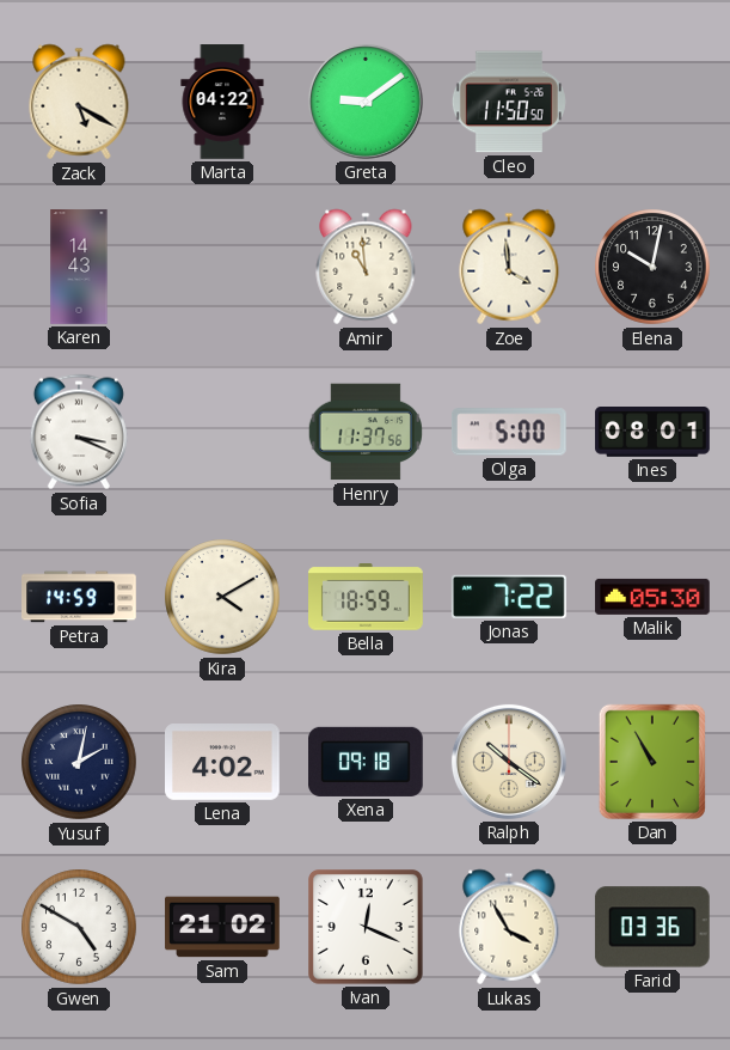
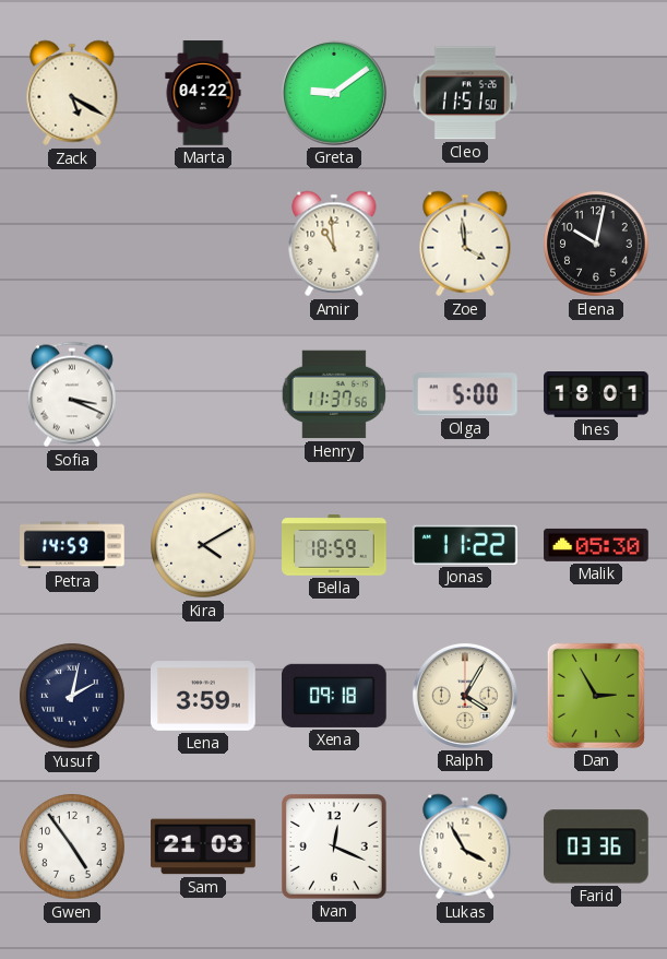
Cleo: 11:50 -> 11:51 (465, 93)
Karen: 14:43 -> none (79, 267)
Ines: 08:01 -> 18:01 (596, 395)
Jonas: 7:22 -> 11:22 (465, 545)
Lena: 4:02 -> 3:59 (204, 697)
Ralph: 10:21 -> 4:05 (465, 696)
Dan: 10:55 -> 2:55 (596, 696)
Gwen: 4:50 -> 4:54 (72, 846)
Sam: 21:02 -> 21:03 (203, 846)
